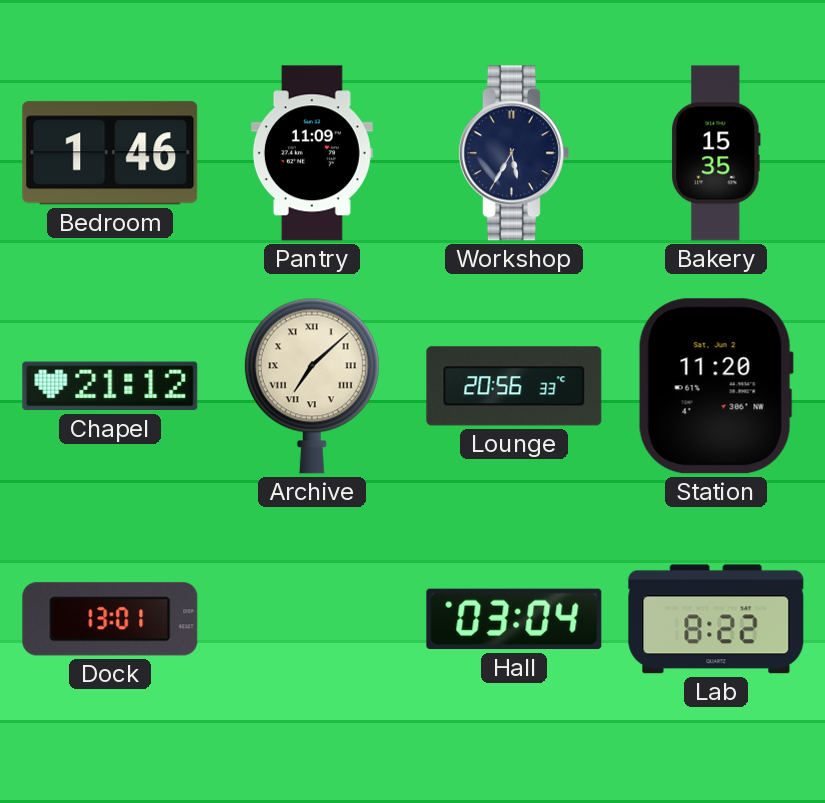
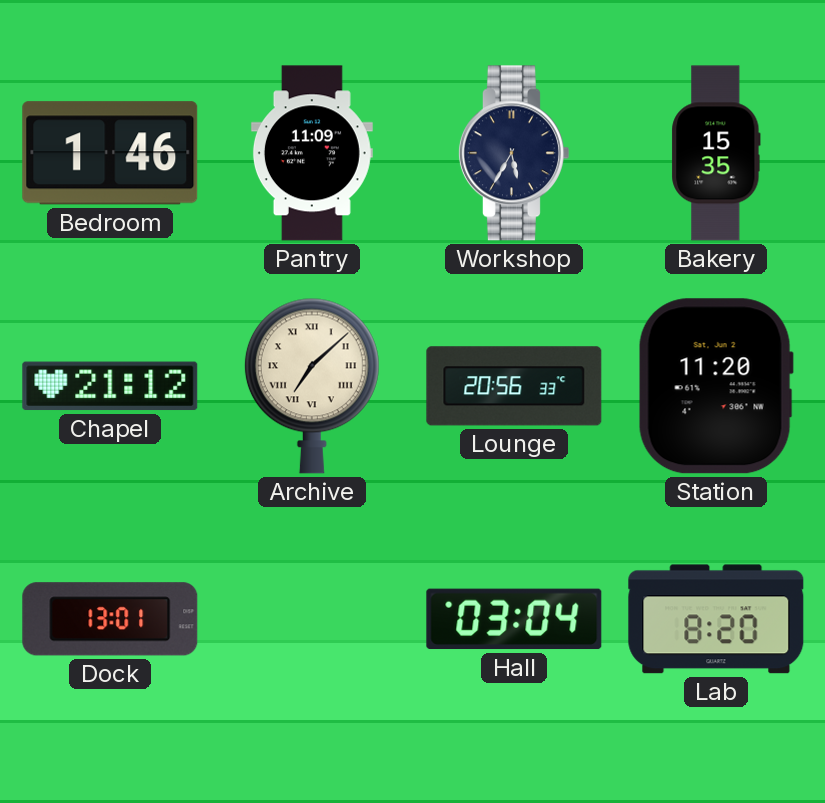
Lab: 8:22 -> 8:20 (716, 619)
